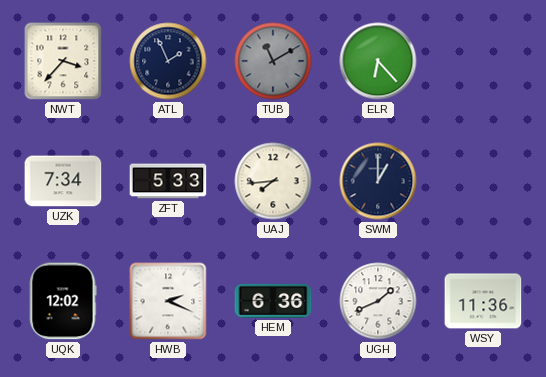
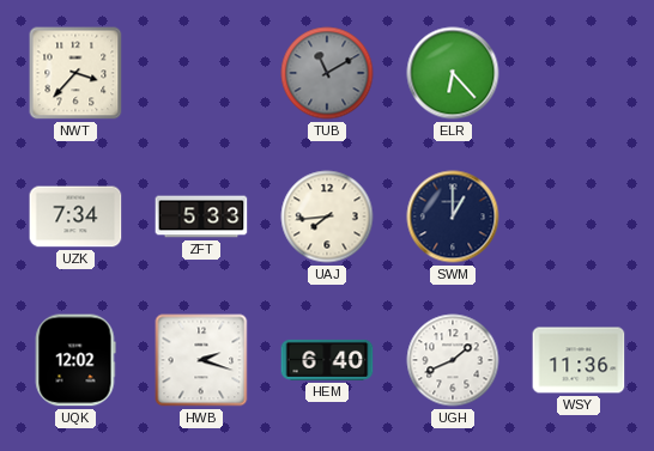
ATL: 1:56 -> none (168, 61)
HWB: 2:19 -> 2:18 (201, 360)
HEM: 6:36 -> 6:40 (327, 360)
